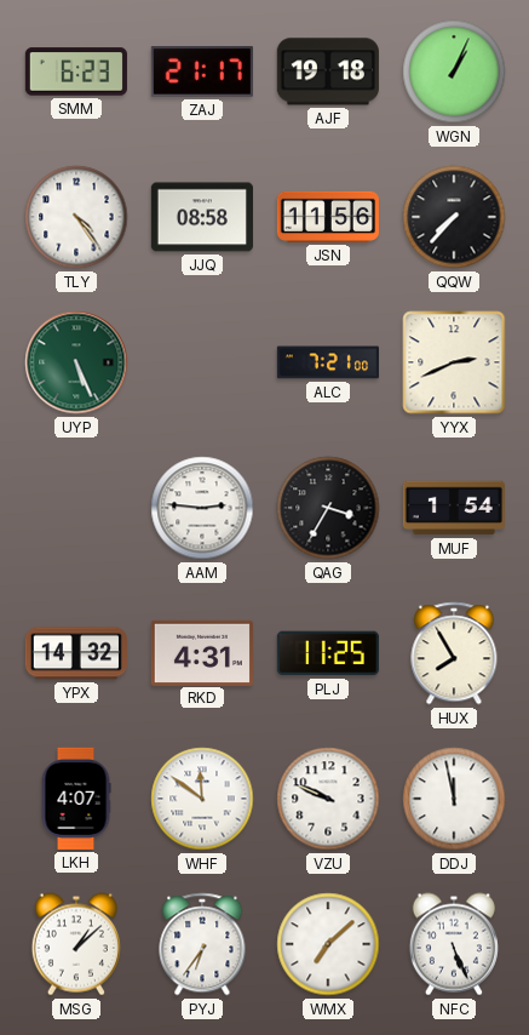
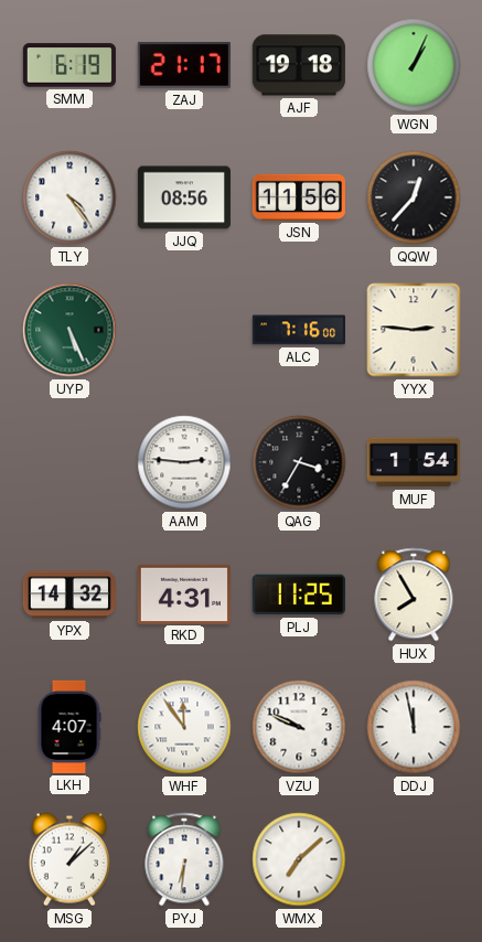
SMM: 6:23 -> 6:19 (69, 65)
JJQ: 08:58 -> 08:56 (184, 197)
QQW: 7:37 -> 12:37 (414, 197)
ALC: 7:21 -> 7:16 (299, 330)
YYX: 2:41 -> 2:46 (414, 330)
WHF: 11:51 -> 11:54 (184, 727)
PYJ: 6:36 -> 6:31 (184, 859)
NFC: 5:26 -> none (454, 944)
